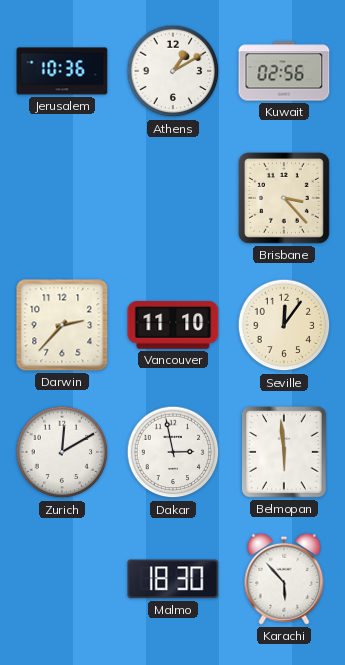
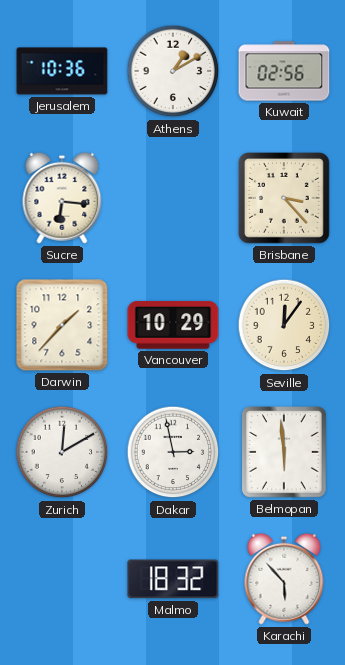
Sucre: none -> 6:16 (62, 198)
Darwin: 2:37 -> 1:37 (62, 325)
Vancouver: 11:10 -> 10:29 (173, 325)
Malmo: 18:30 -> 18:32 (173, 579)
